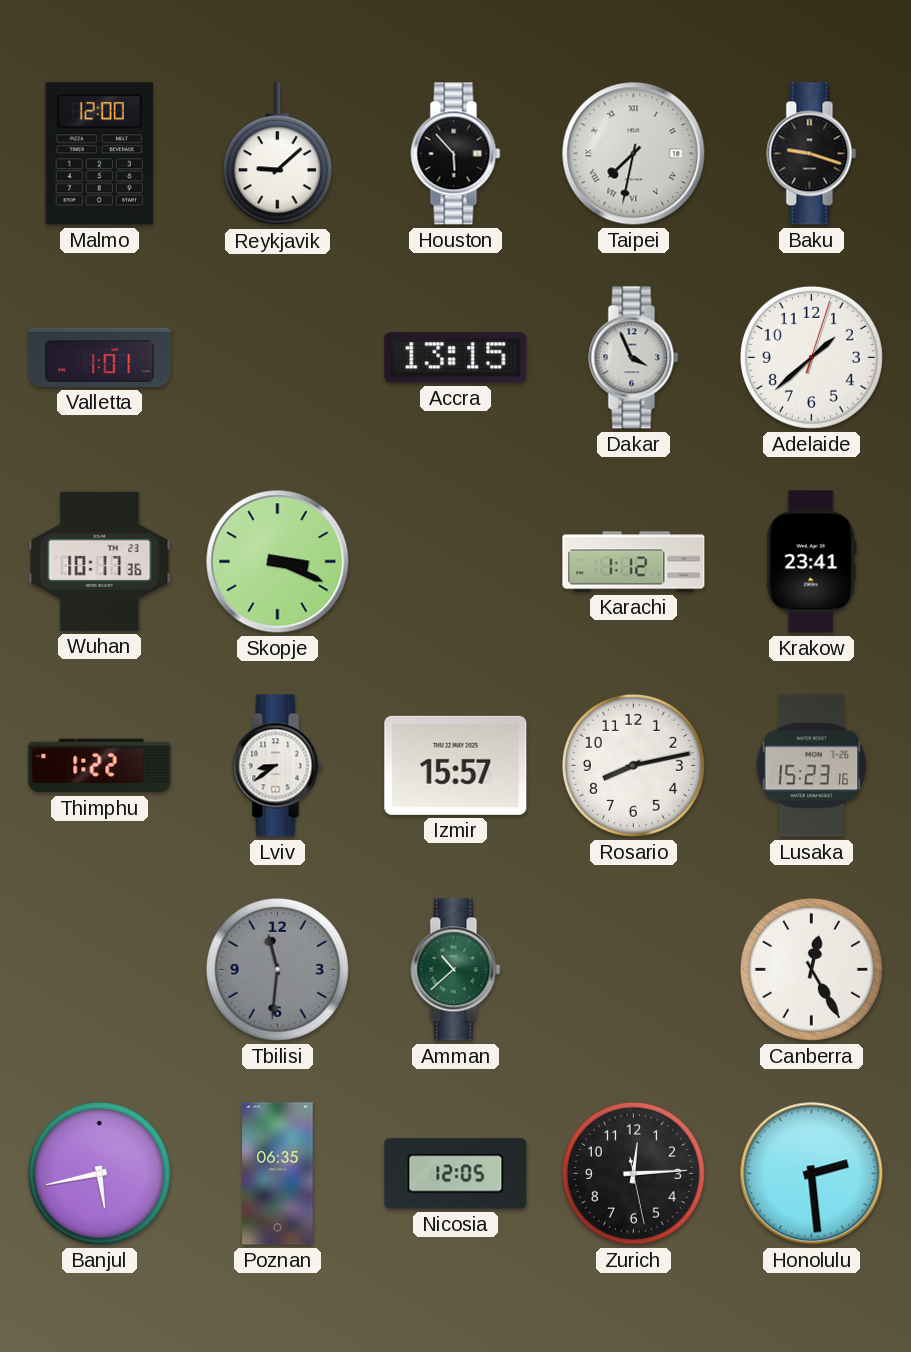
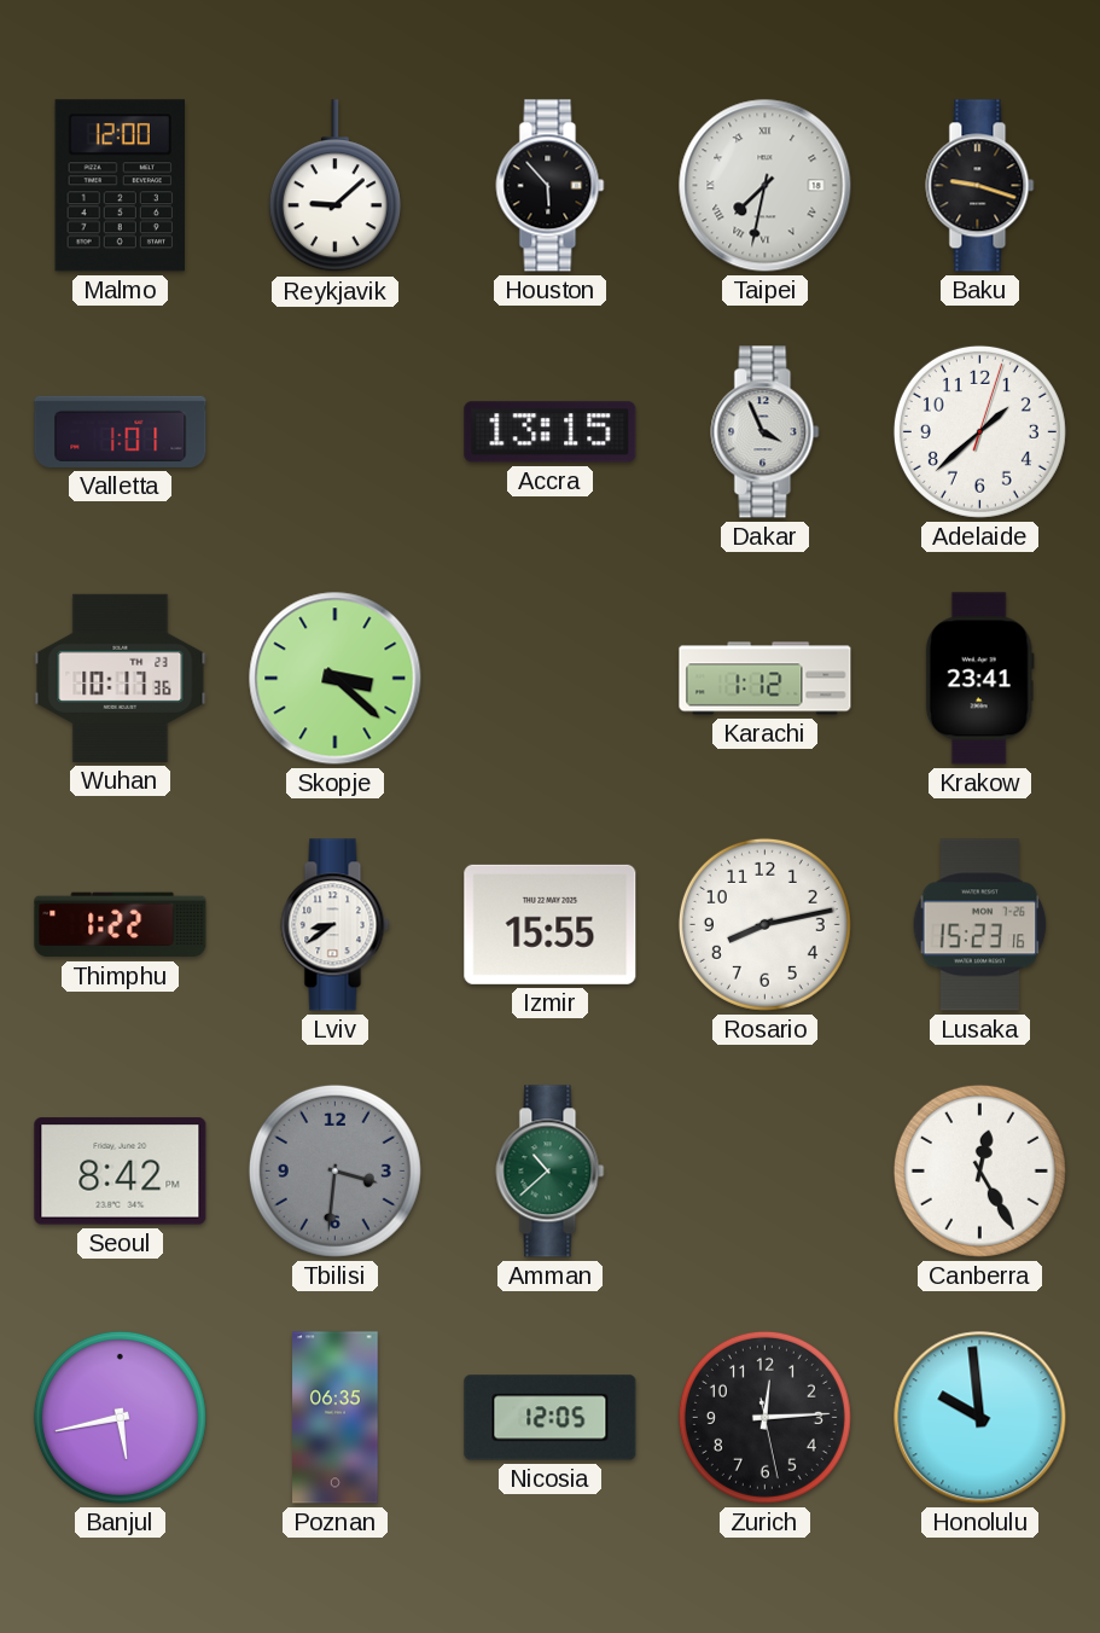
Skopje: 3:19 -> 3:22 (336, 679)
Izmir: 15:57 -> 15:55 (551, 924)
Seoul: none -> 8:42 (121, 1172)
Tbilisi: 11:31 -> 3:31 (334, 1170)
Honolulu: 2:29 -> 9:59 (980, 1418)
